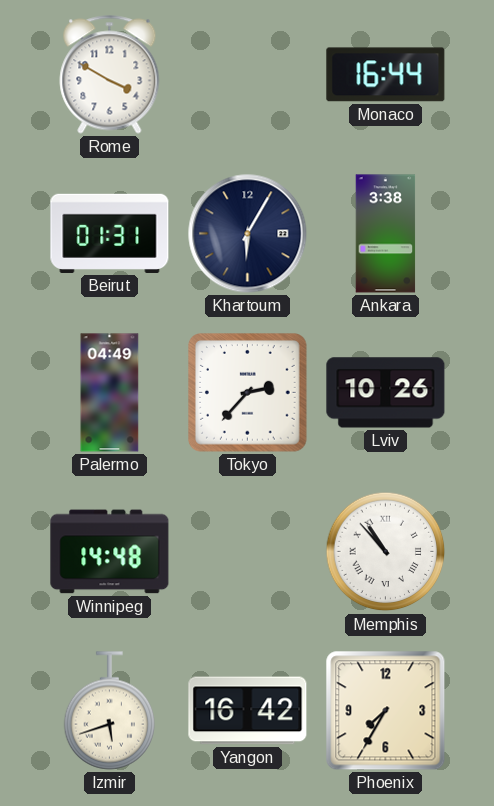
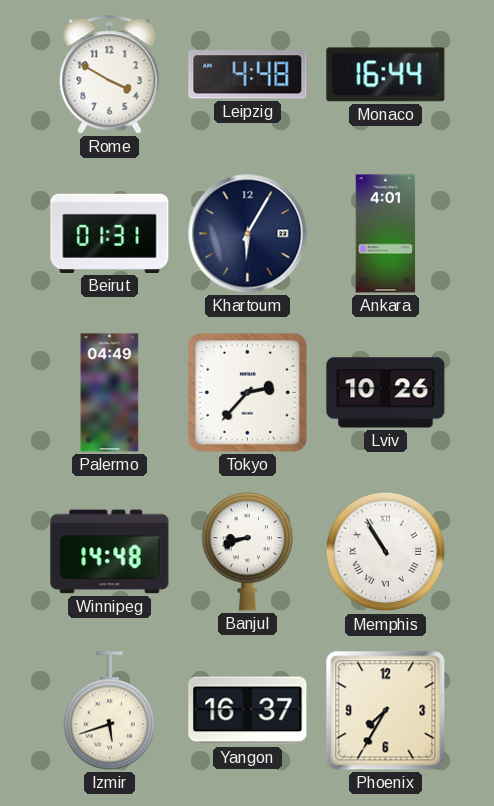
Leipzig: none -> 4:48 (248, 75)
Ankara: 3:38 -> 4:01 (386, 234)
Banjul: none -> 8:42 (248, 552)
Memphis: 10:53 -> 10:55 (386, 552)
Yangon: 16:42 -> 16:37 (248, 711)
